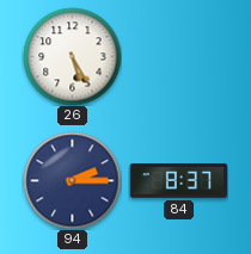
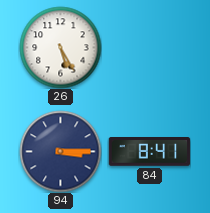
94: 2:15 -> 3:15 (60, 151)
84: 8:37 -> 8:41 (149, 152)
